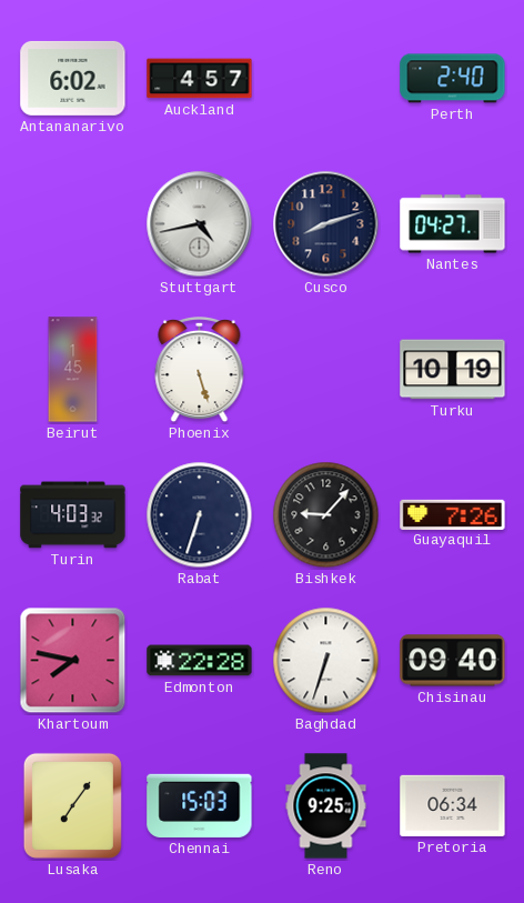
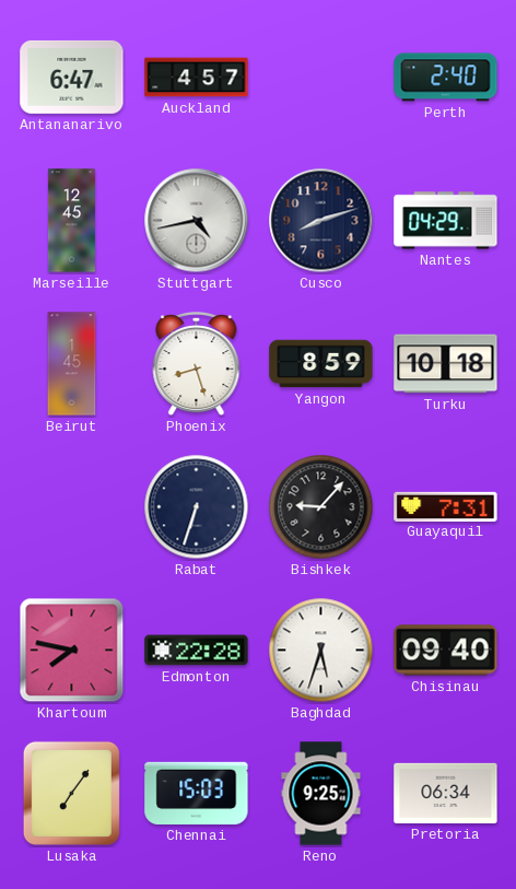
Antananarivo: 6:02 -> 6:47 (72, 77)
Marseille: none -> 12:45 (71, 221)
Nantes: 04:27 -> 04:29 (446, 221)
Phoenix: 5:27 -> 8:27 (197, 364)
Yangon: none -> 8:59 (321, 364)
Turku: 10:19 -> 10:18 (446, 364)
Turin: 4:03 -> none (73, 515)
Guayaquil: 7:26 -> 7:31 (446, 506)
Baghdad: 6:33 -> 5:33 (321, 651)
